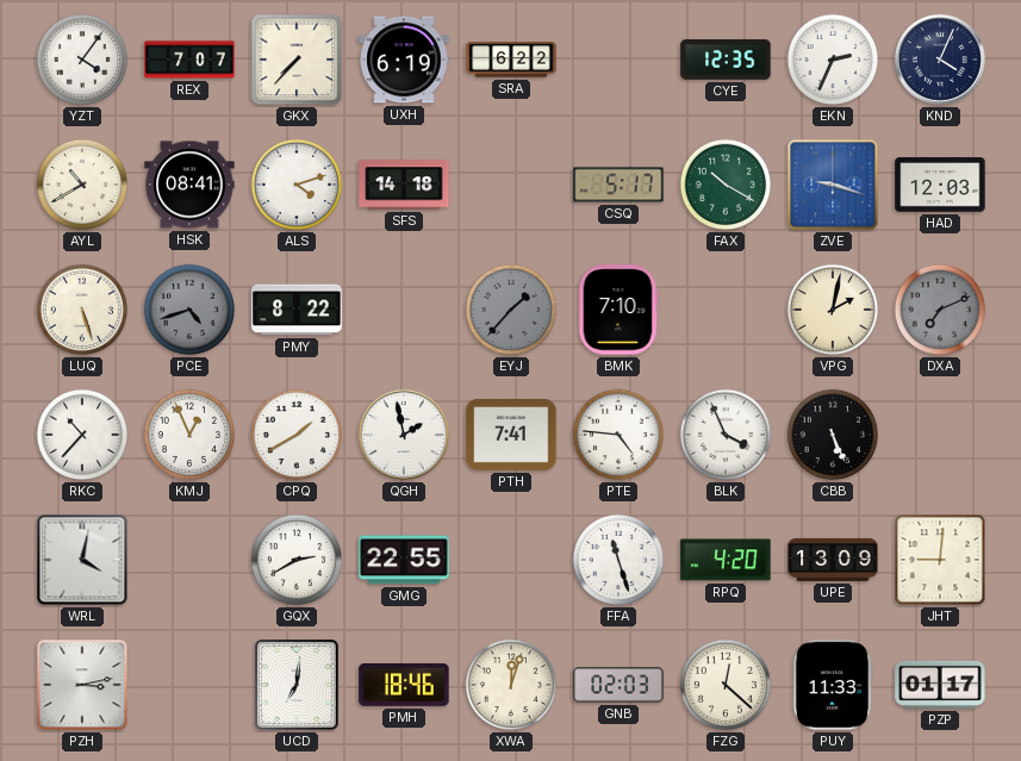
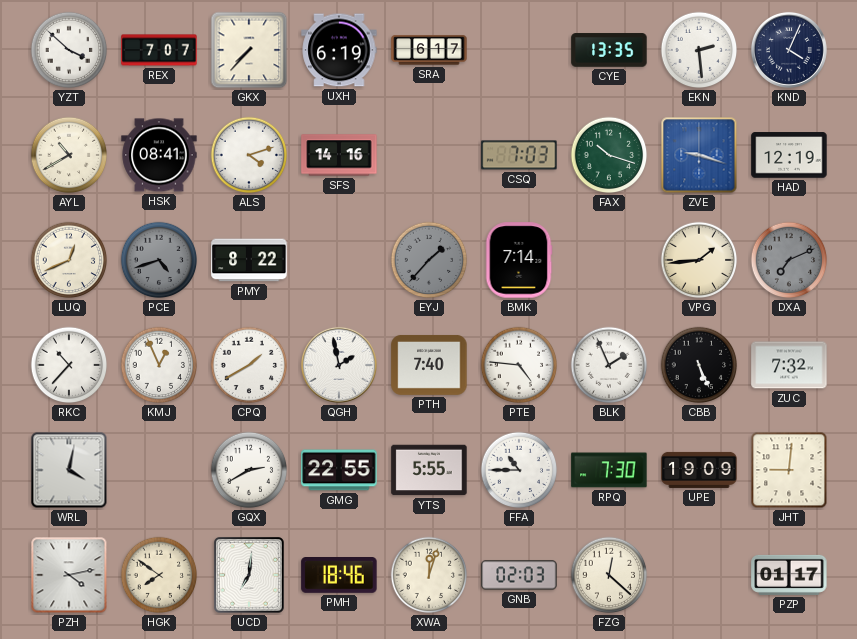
YZT: 4:06 -> 3:52 (69, 50)
SRA: 6:22 -> 6:17 (429, 50)
CYE: 12:35 -> 13:35 (609, 50)
EKN: 2:34 -> 2:29 (699, 50)
SFS: 14:18 -> 14:16 (339, 155)
CSQ: 5:17 -> 7:03 (519, 155)
FAX: 10:20 -> 10:18 (609, 155)
HAD: 12:03 -> 12:19 (789, 155)
LUQ: 5:27 -> 12:41 (69, 260)
BMK: 7:10 -> 7:14 (519, 260)
VPG: 2:02 -> 1:44 (699, 260)
PTH: 7:41 -> 7:40 (429, 365)
BLK: 3:56 -> 1:56 (609, 365)
ZUC: none -> 7:32 (789, 365)
YTS: none -> 5:55 (429, 470)
FFA: 11:27 -> 10:45 (519, 470)
RPQ: 4:20 -> 7:30 (609, 470)
UPE: 13:09 -> 19:09 (699, 470)
PZH: 3:13 -> 4:13 (69, 575)
HGK: none -> 7:51 (159, 575)
PUY: 11:33 -> none (833, 685)
